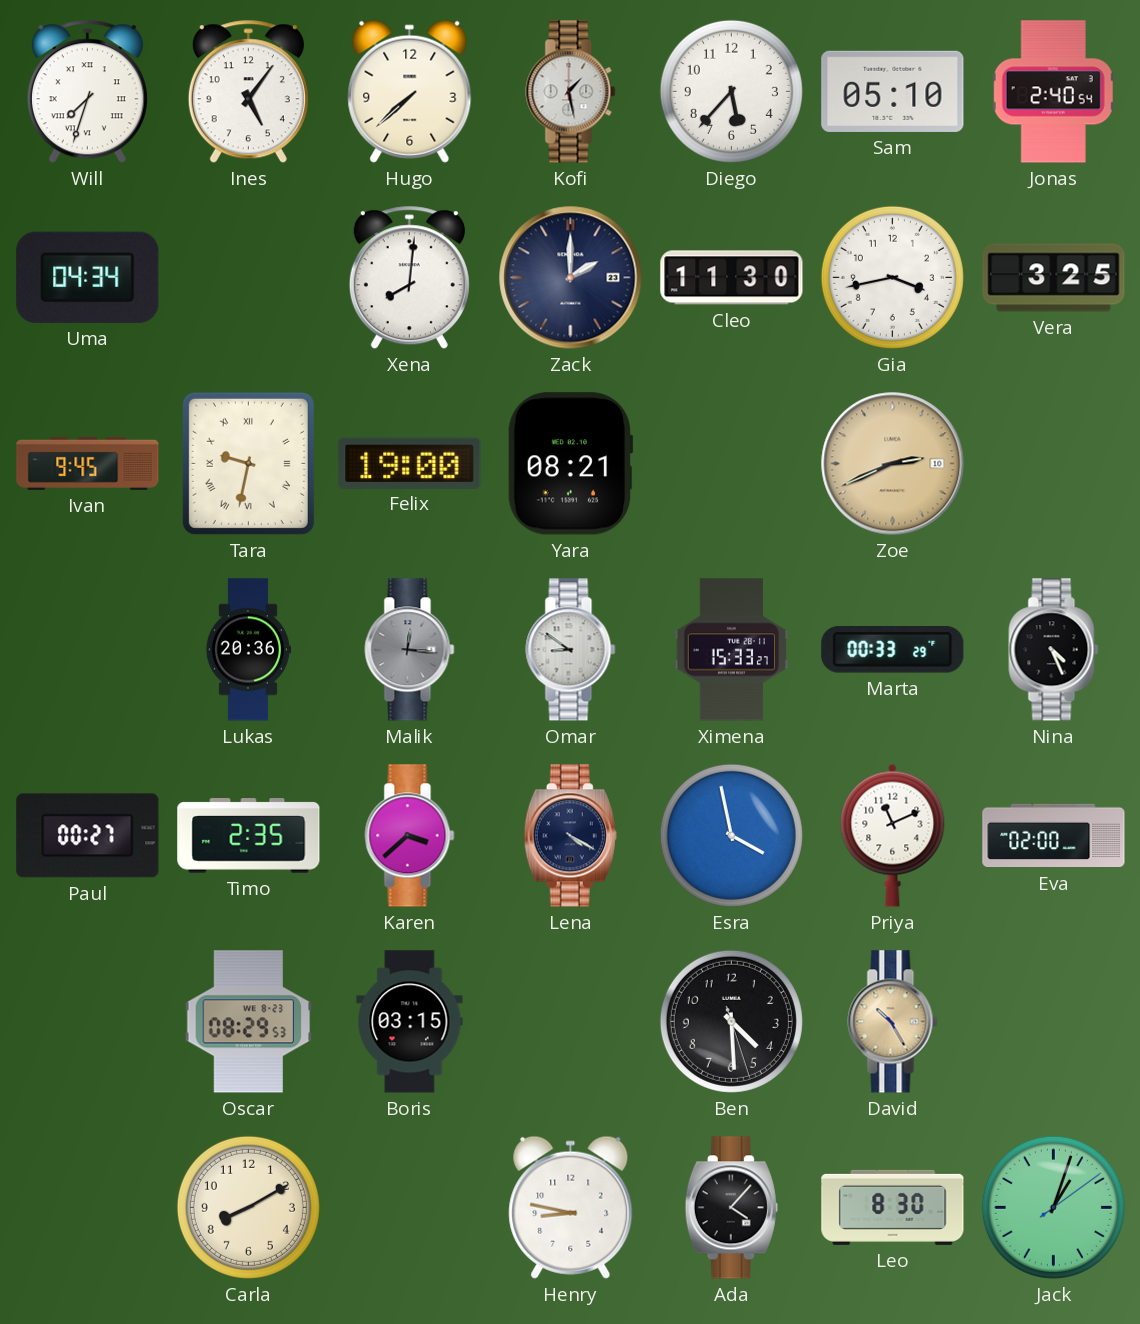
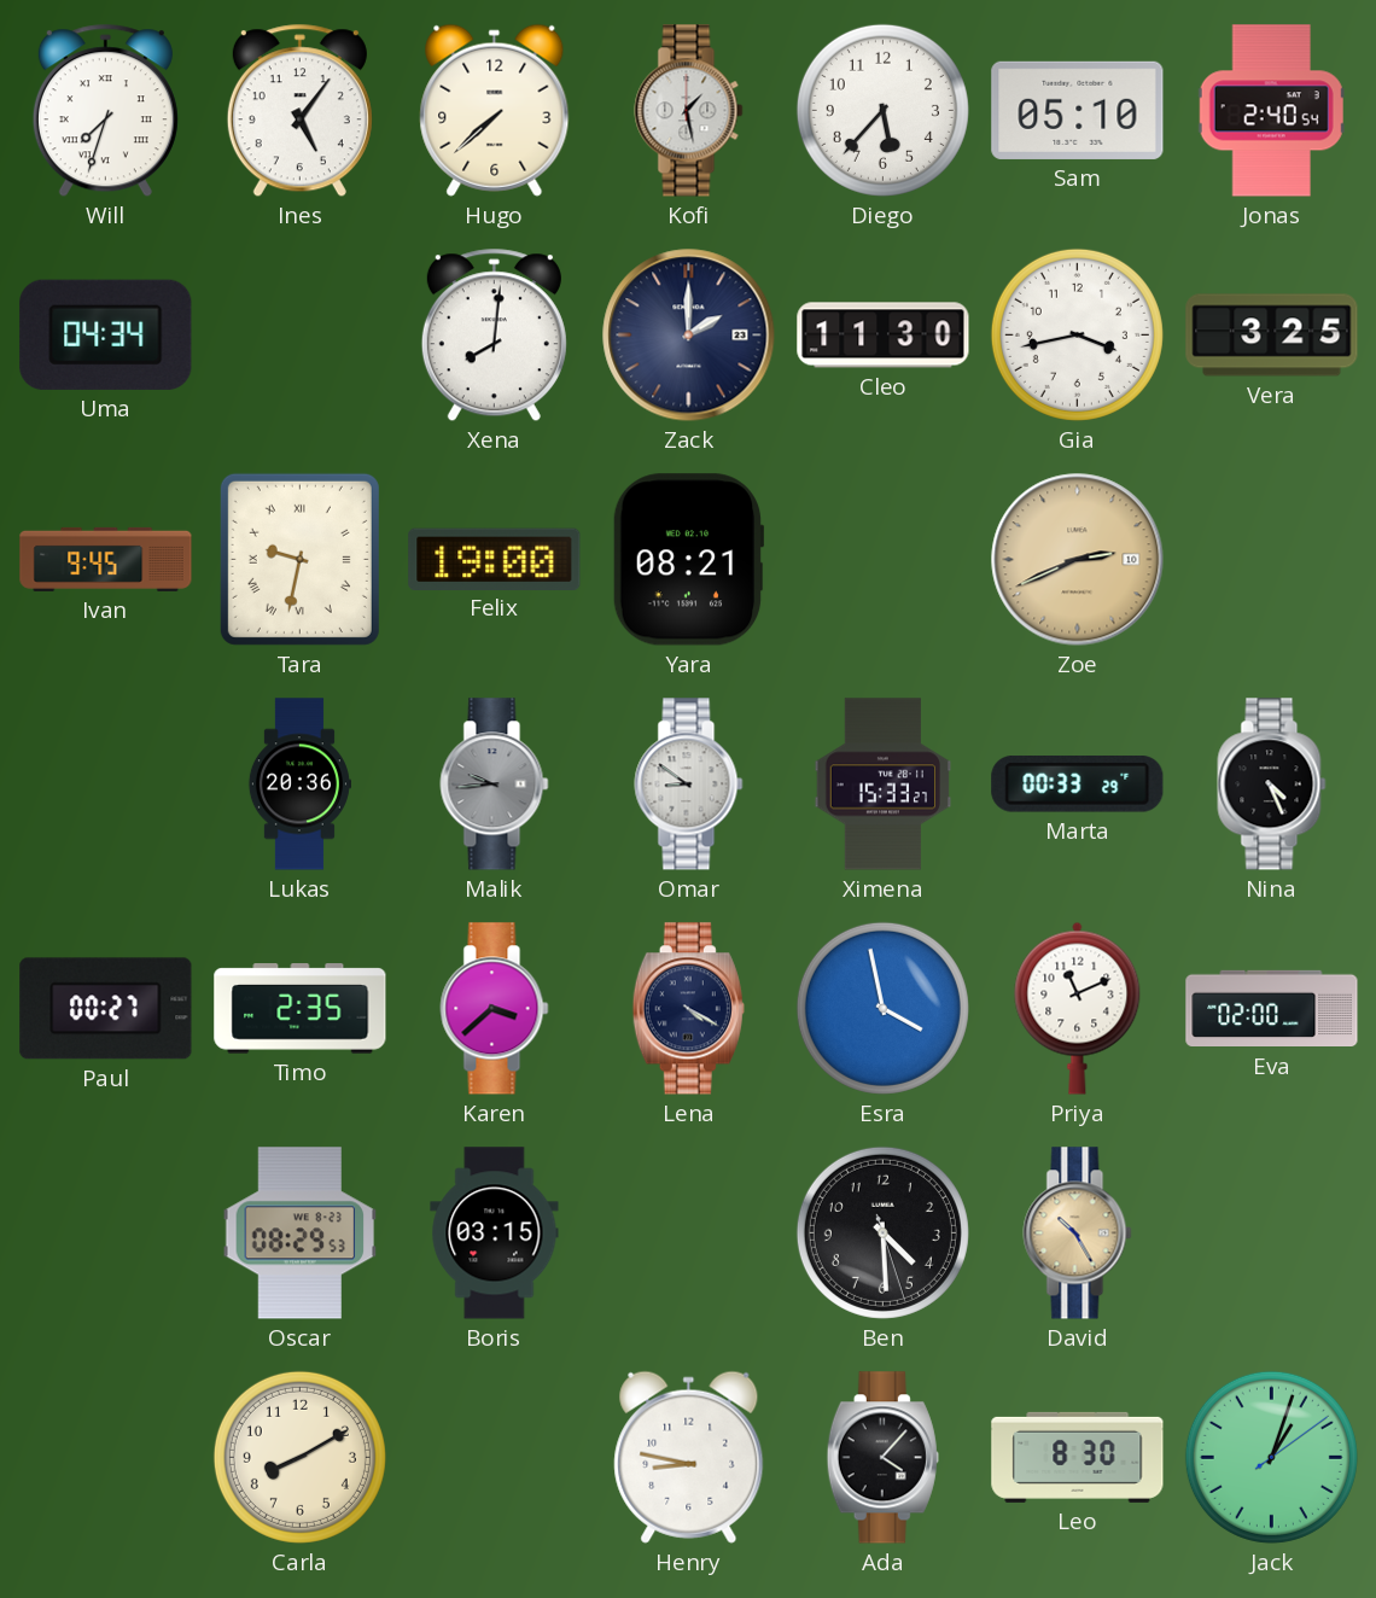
Malik: 12:16 -> 9:44 (495, 785)
